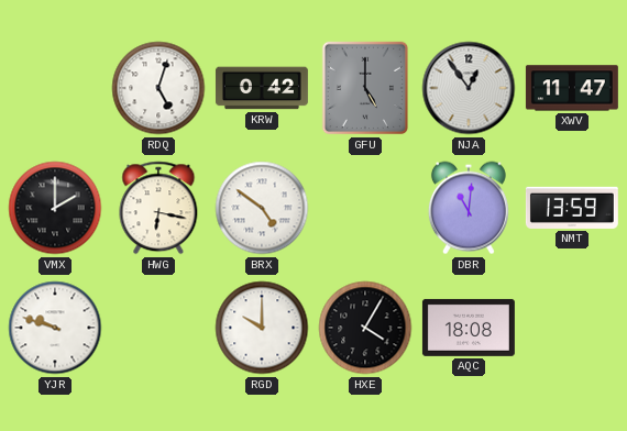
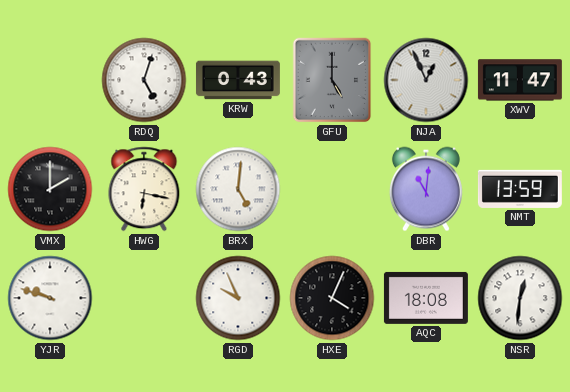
KRW: 0:42 -> 0:43 (238, 80)
NJA: 12:54 -> 12:56 (426, 80)
BRX: 4:51 -> 5:01 (238, 189)
RGD: 10:00 -> 9:56 (238, 298)
HXE: 4:05 -> 4:04 (332, 298)
NSR: none -> 12:31 (520, 298)
